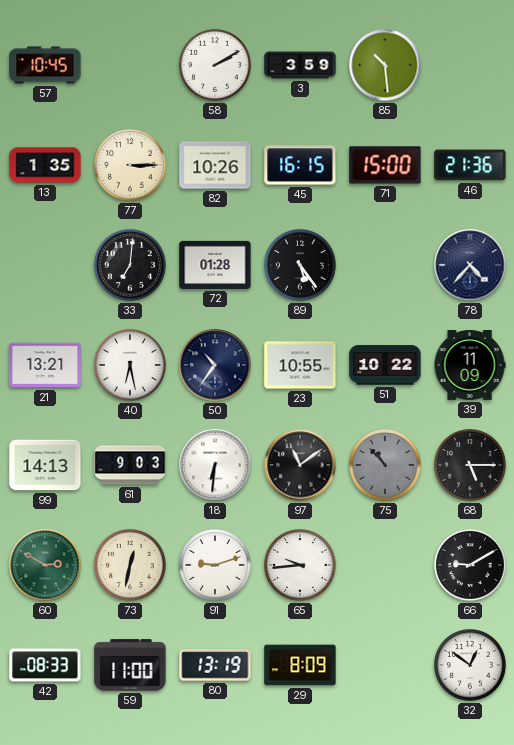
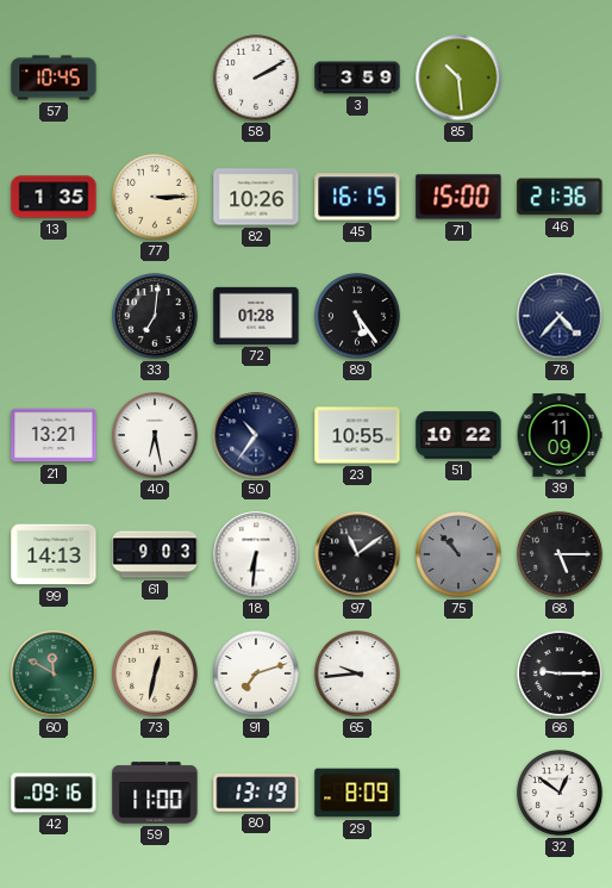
60: 2:50 -> 11:50 (54, 673)
91: 9:12 -> 7:12 (257, 675)
66: 9:10 -> 9:15 (561, 675)
42: 08:33 -> 09:16 (54, 793)
